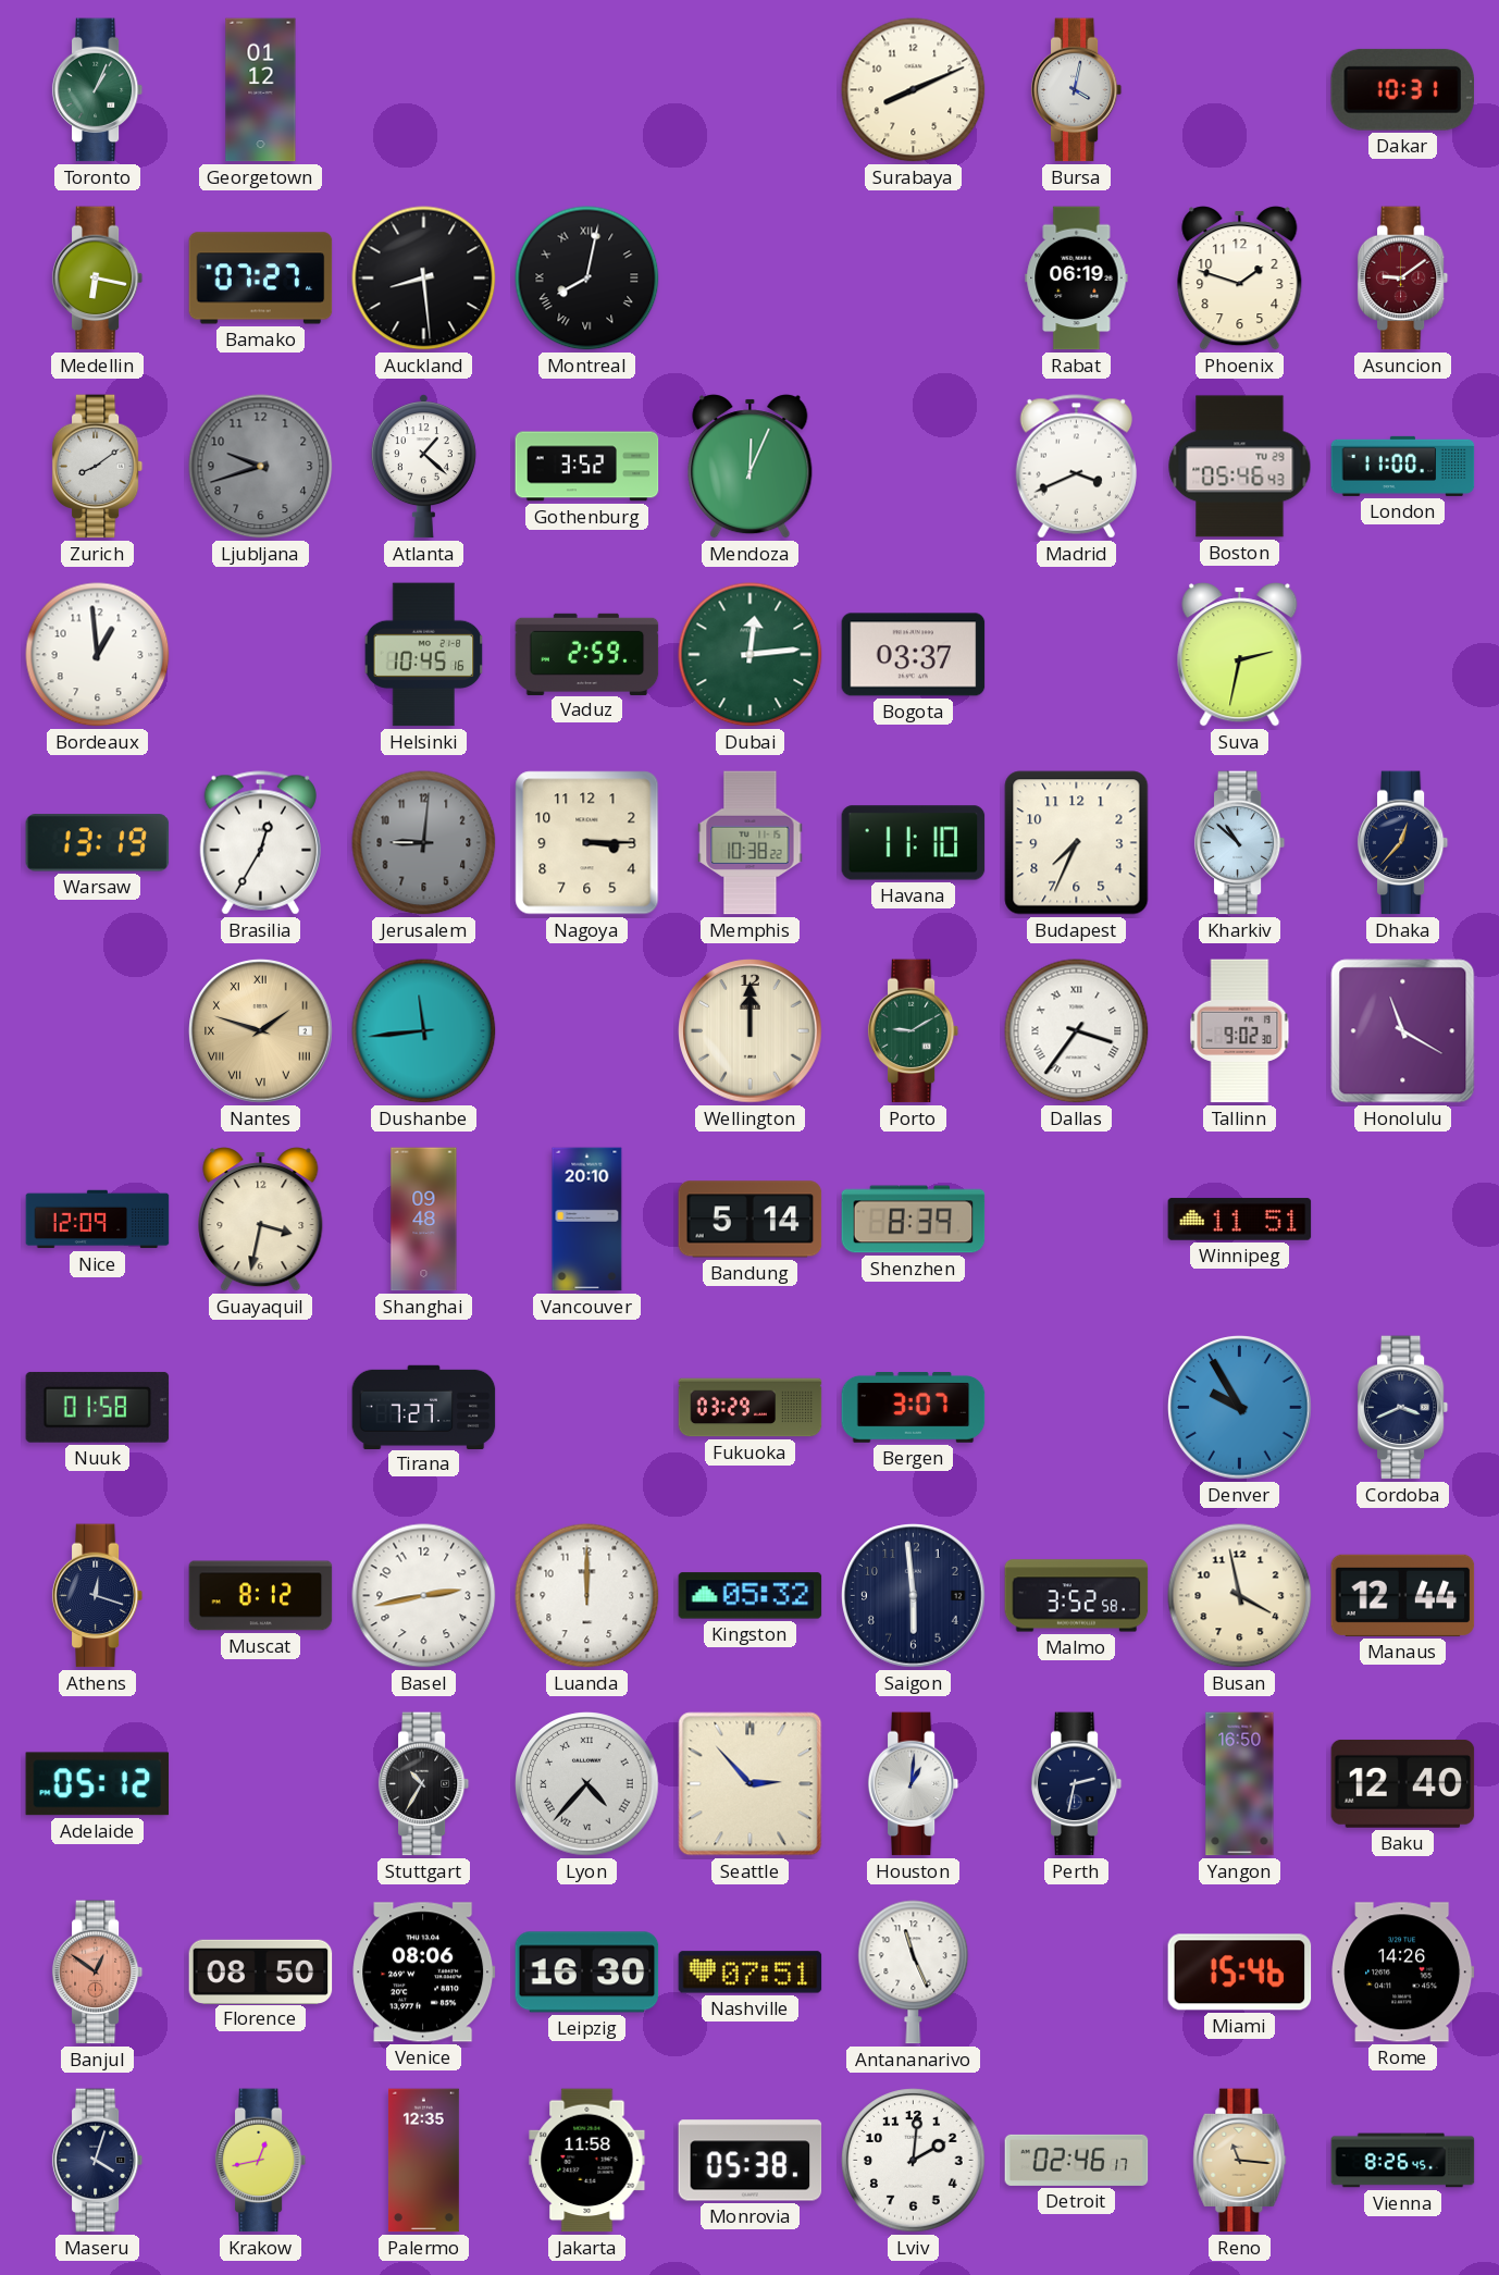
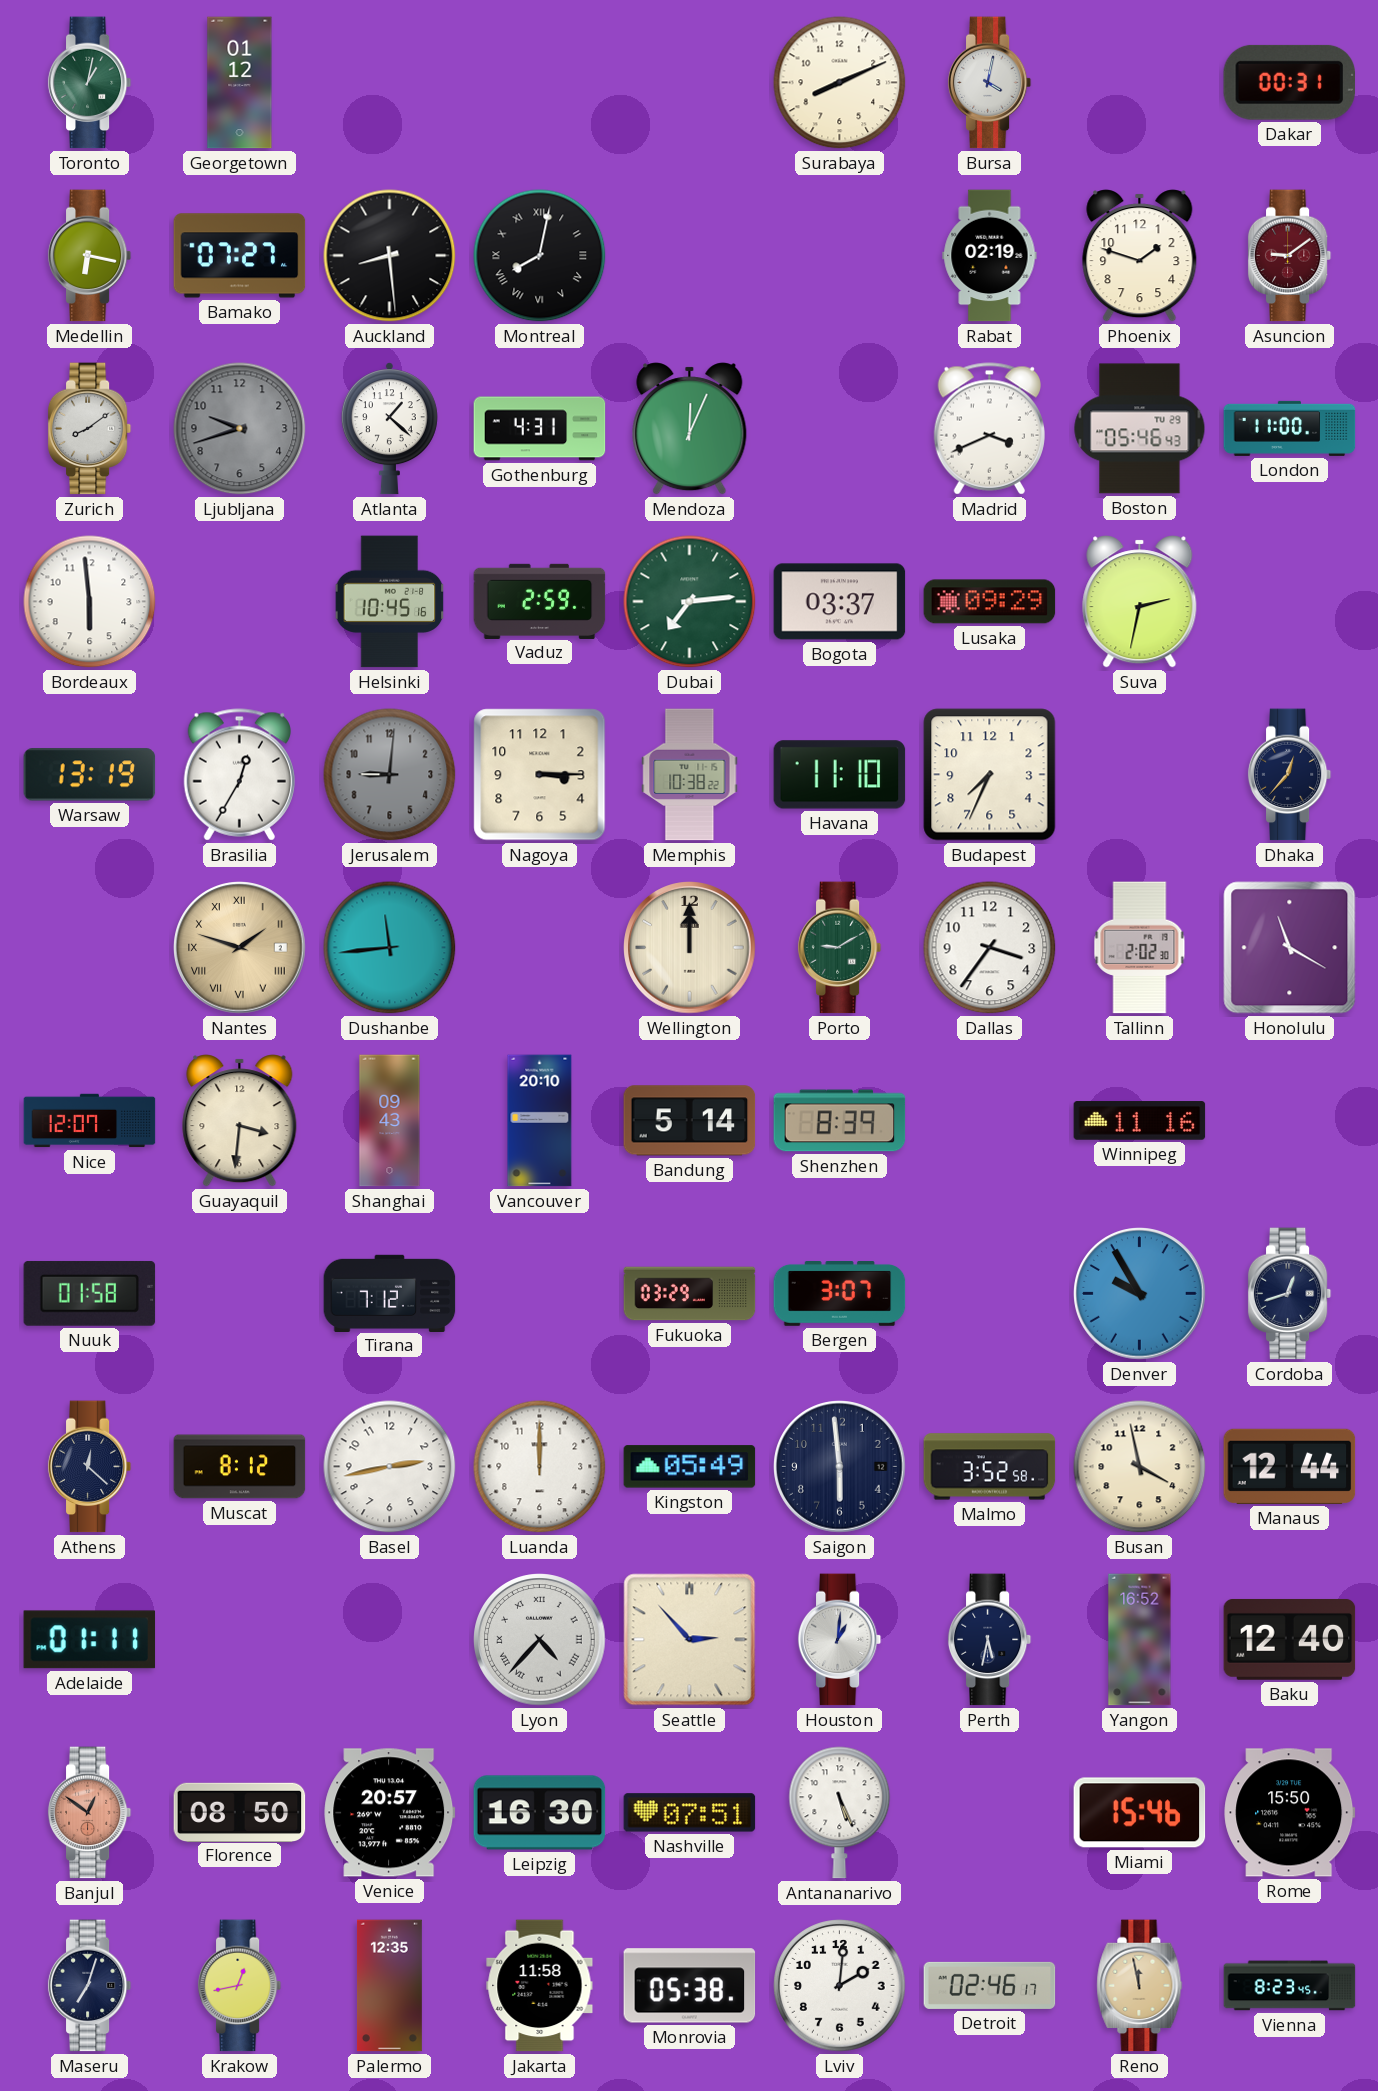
Toronto: 1:04 -> 1:02 (90, 83)
Dakar: 10:31 -> 00:31 (1289, 82)
Rabat: 06:19 -> 02:19 (990, 256)
Gothenburg: 3:52 -> 4:31 (540, 429)
Bordeaux: 12:59 -> 5:59 (90, 602)
Dubai: 12:14 -> 7:14 (690, 602)
Lusaka: none -> 09:29 (990, 602)
Kharkiv: 10:52 -> none (1240, 843)
Dallas numerals: Roman -> Arabic (990, 948)
Tallinn: 9:02 -> 2:02 (1140, 948)
Nice: 12:09 -> 12:07 (90, 1121)
Guayaquil: 3:32 -> 3:31 (240, 1121)
Shanghai: 09:48 -> 09:43 (390, 1121)
Winnipeg: 11:51 -> 11:16 (1140, 1121)
Tirana: 7:27 -> 7:12 (390, 1293)
Cordoba: 3:41 -> 12:42 (1290, 1294)
Athens: 12:18 -> 12:22 (90, 1467)
Kingston: 05:32 -> 05:49 (690, 1467)
Adelaide: 05:12 -> 01:11 (90, 1640)
Stuttgart: 10:35 -> none (424, 1784)
Perth: 2:32 -> 5:32 (990, 1640)
Yangon: 16:50 -> 16:52 (1140, 1640)
Venice: 08:06 -> 20:57 (390, 1813)
Antananarivo: 11:26 -> 5:26 (840, 1813)
Rome: 14:26 -> 15:50 (1290, 1813)
Maseru: 4:03 -> 7:03 (90, 1986)
Reno: 11:16 -> 11:58 (1140, 1986)
Vienna: 8:26 -> 8:23 (1290, 1986)
